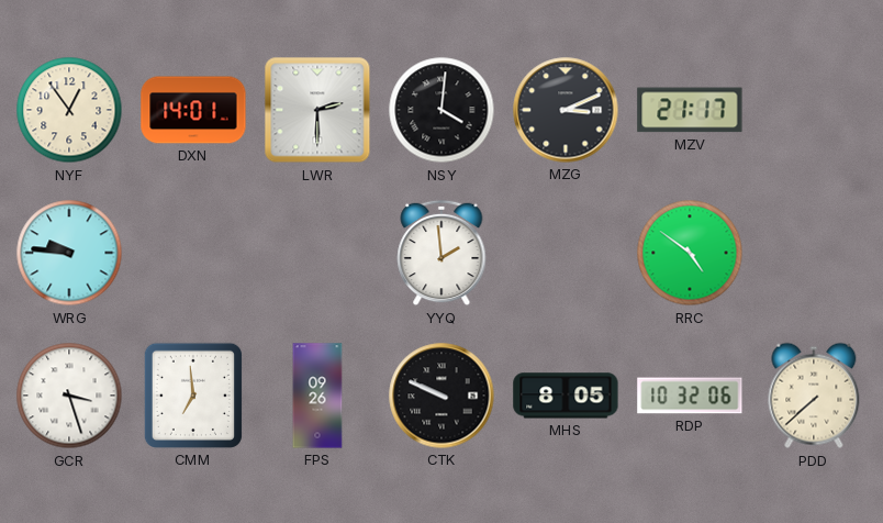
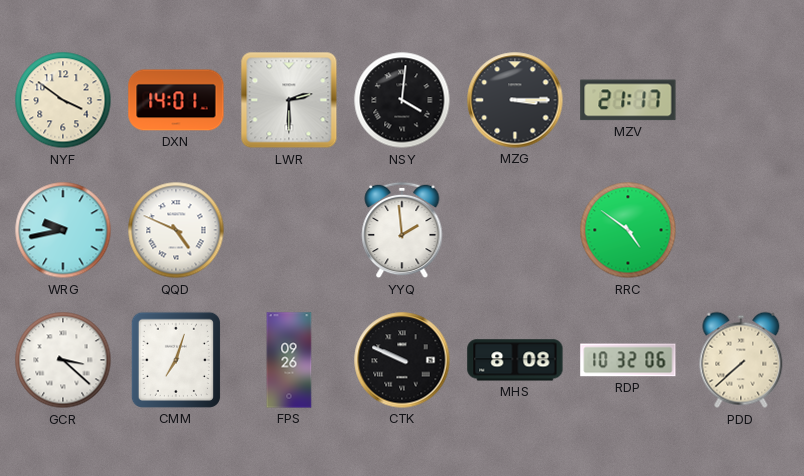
NYF: 12:54 -> 3:51 (63, 100)
MZG: 3:11 -> 3:15 (515, 100)
WRG: 9:46 -> 9:43 (63, 230)
QQD: none -> 4:49 (176, 230)
GCR: 3:27 -> 3:22 (63, 360)
CMM: 6:59 -> 7:03 (176, 360)
MHS: 8:05 -> 8:08 (515, 360)
